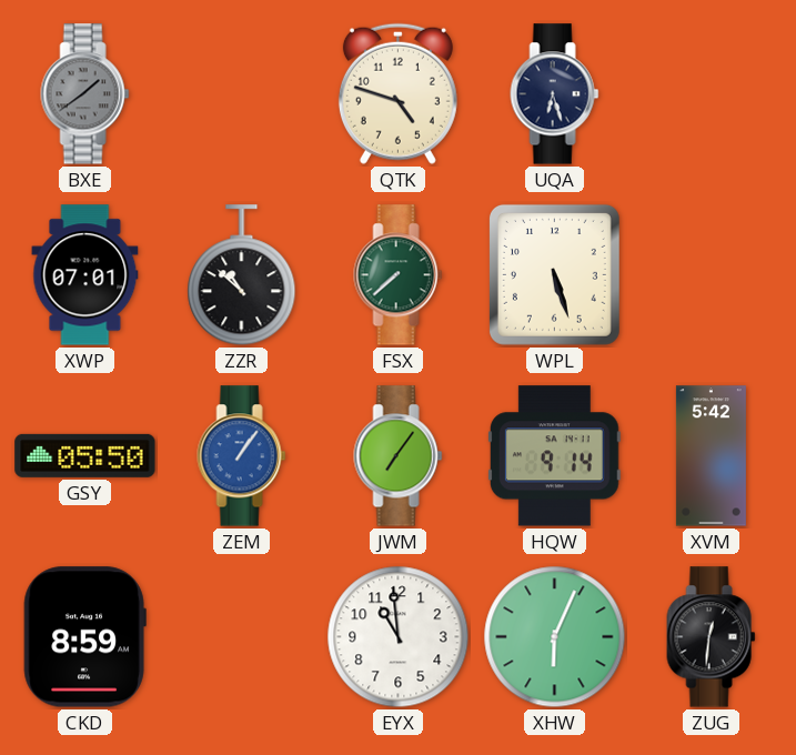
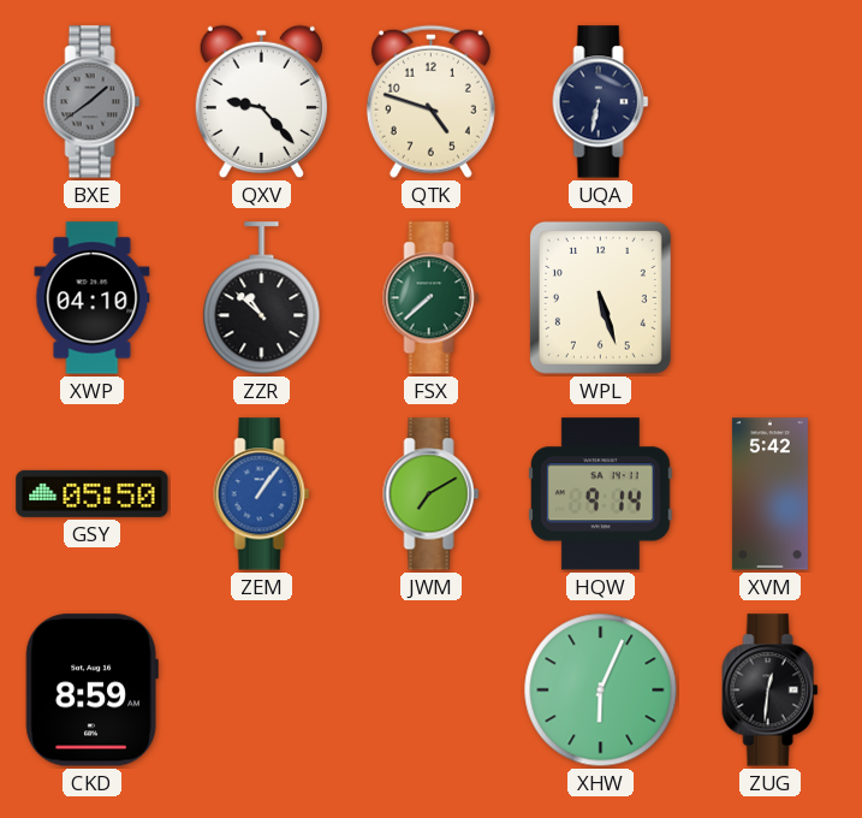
QXV: none -> 9:23 (261, 102)
UQA: 6:27 -> 6:32 (601, 102)
XWP: 07:01 -> 04:10 (93, 298)
JWM: 7:06 -> 7:10 (432, 494)
EYX: 10:59 -> none (399, 637)
